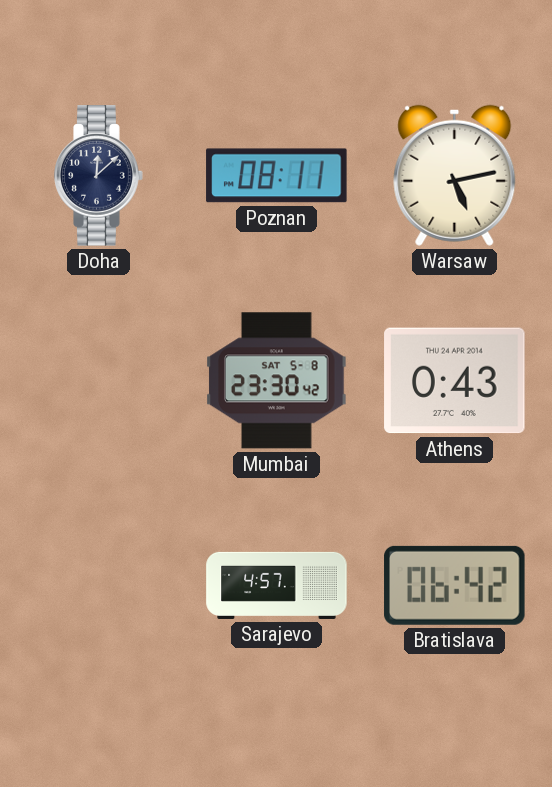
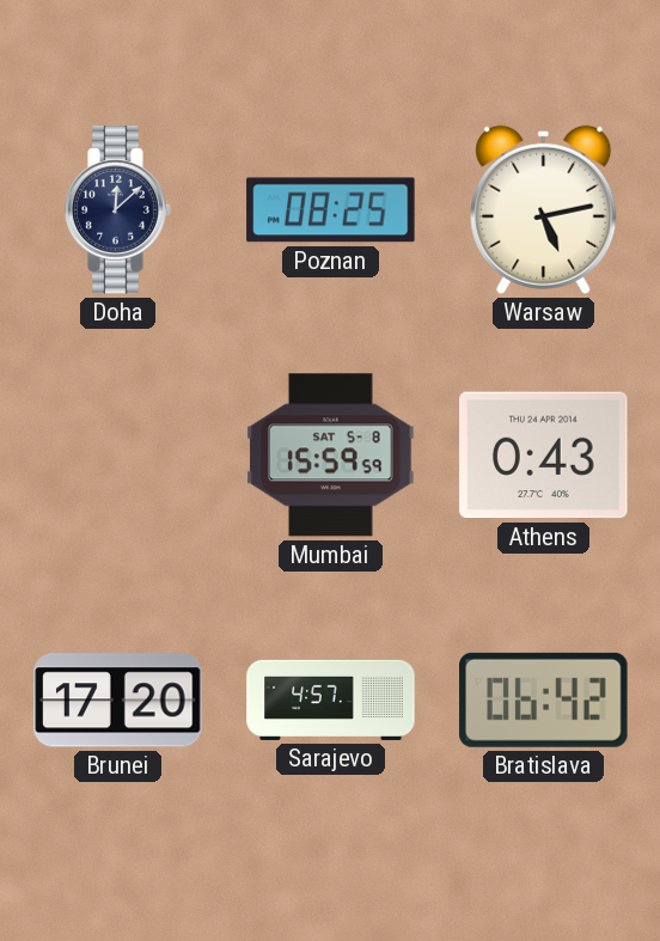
Poznan: 08:11 -> 08:25 (331, 210)
Mumbai: 23:30 -> 15:59 (331, 456)
Brunei: none -> 17:20 (118, 701)
